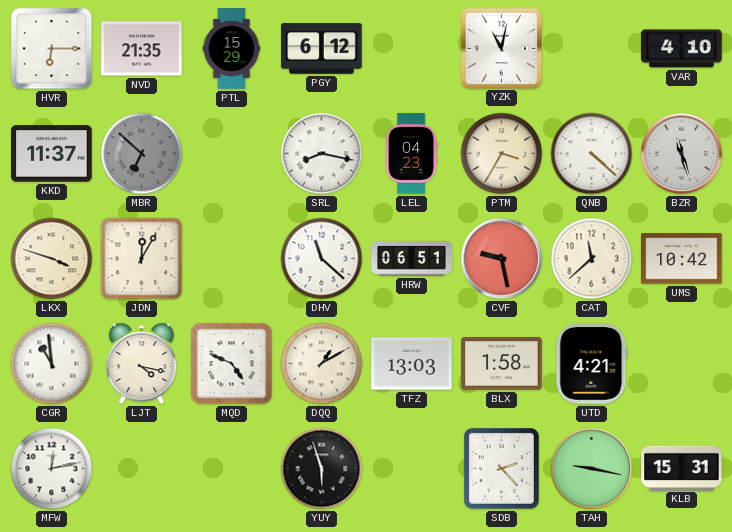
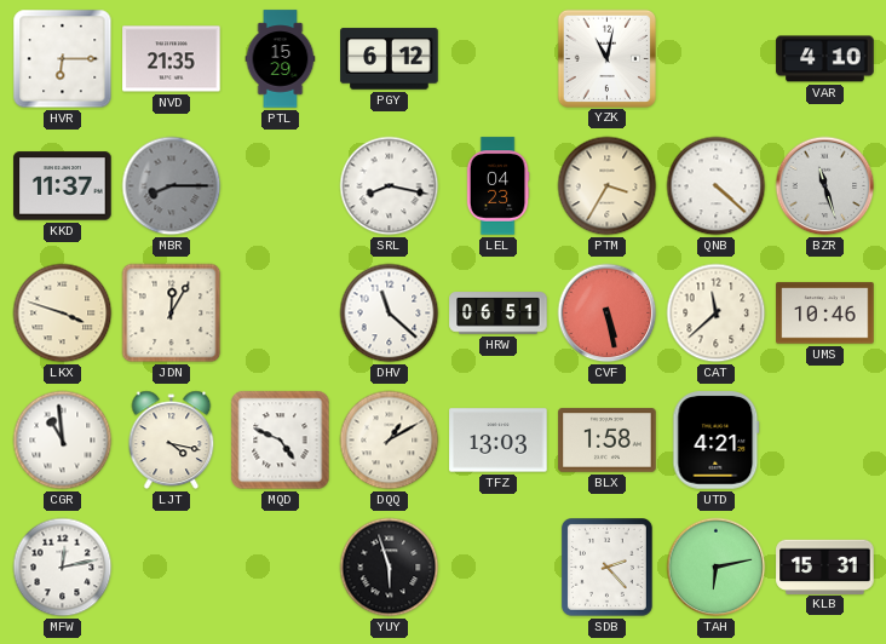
MBR: 6:52 -> 8:15 (172, 186)
CVF: 9:28 -> 5:28 (608, 314)
UMS: 10:42 -> 10:46 (825, 314)
TAH: 9:17 -> 6:13 (717, 568)
